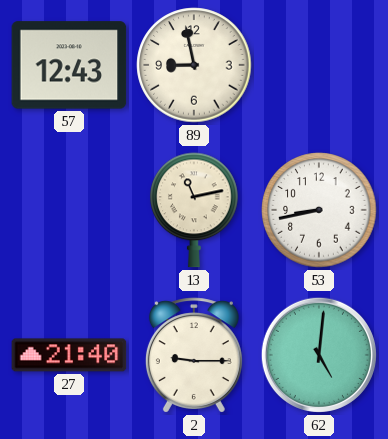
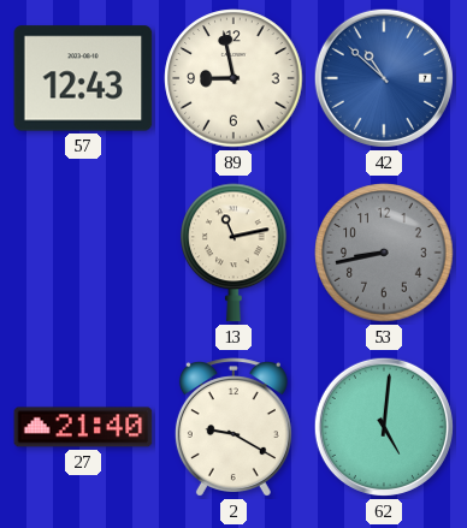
42: none -> 10:52 (384, 78)
53 dial: white -> grey (384, 253)
2: 9:15 -> 9:20 (233, 427)
